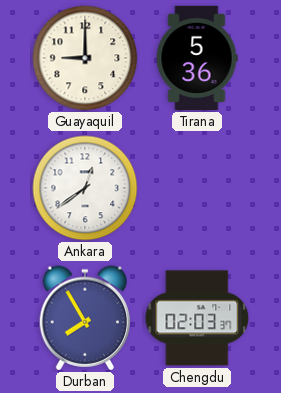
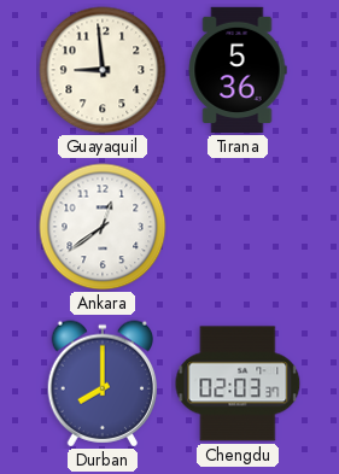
Guayaquil: 9:00 -> 8:59 (103, 70)
Durban: 7:55 -> 8:00 (103, 384)
